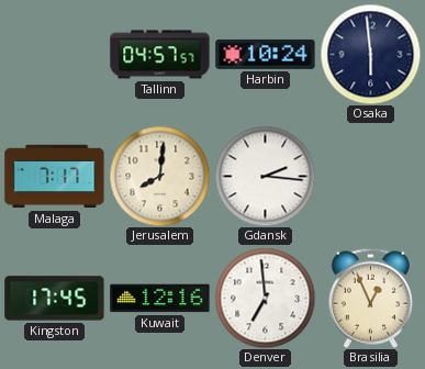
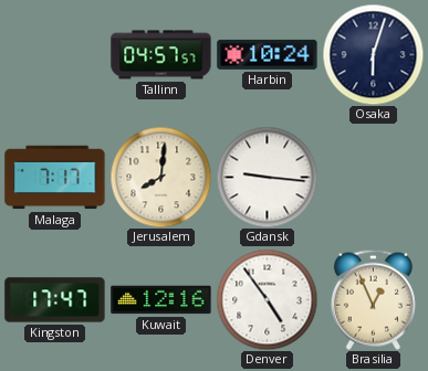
Osaka: 5:59 -> 6:03 (373, 54)
Gdansk: 2:16 -> 9:16 (267, 177)
Kingston: 17:45 -> 17:47 (55, 300)
Denver: 6:59 -> 4:54 (267, 299)
